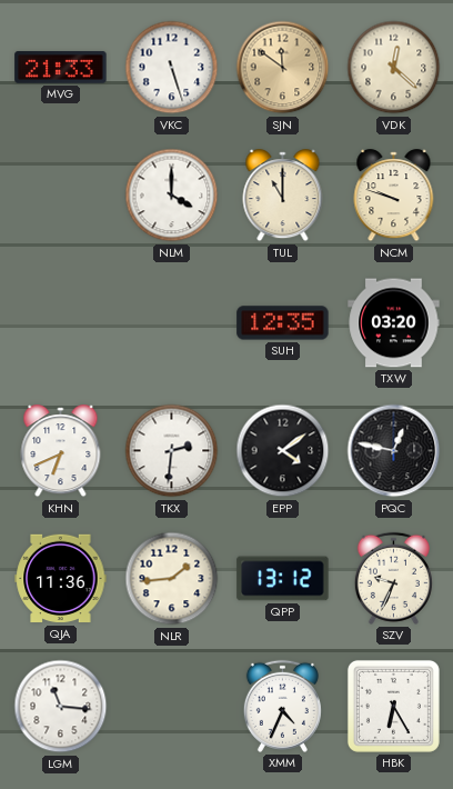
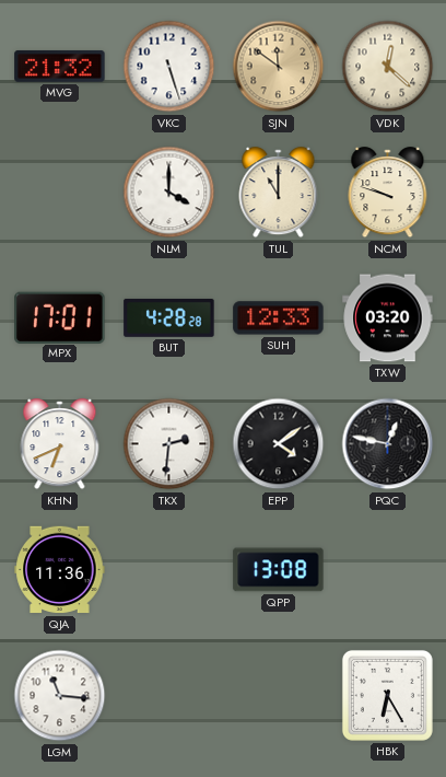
MVG: 21:33 -> 21:32 (60, 67)
MPX: none -> 17:01 (60, 317)
BUT: none -> 4:28 (169, 318)
SUH: 12:35 -> 12:33 (279, 318)
NLR: 1:44 -> none (172, 579)
QPP: 13:12 -> 13:08 (279, 570)
SZV: 9:34 -> none (393, 578)
XMM: 4:34 -> none (282, 706)
